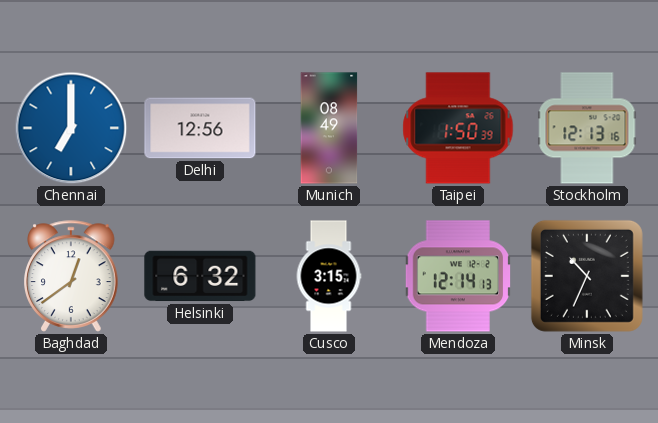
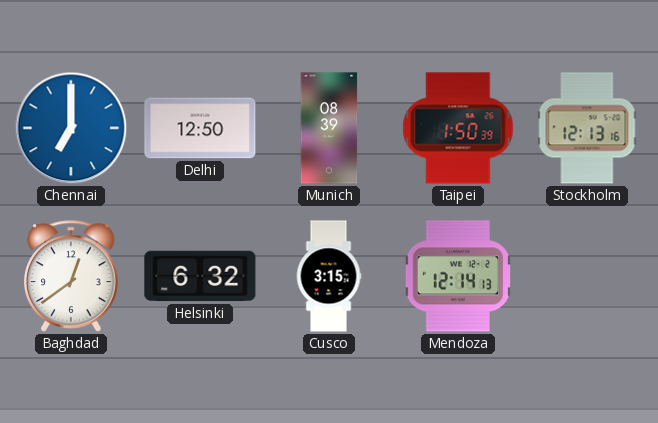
Delhi: 12:56 -> 12:50 (200, 128)
Munich: 08:49 -> 08:39 (329, 128)
Minsk: 10:34 -> none (587, 276)
